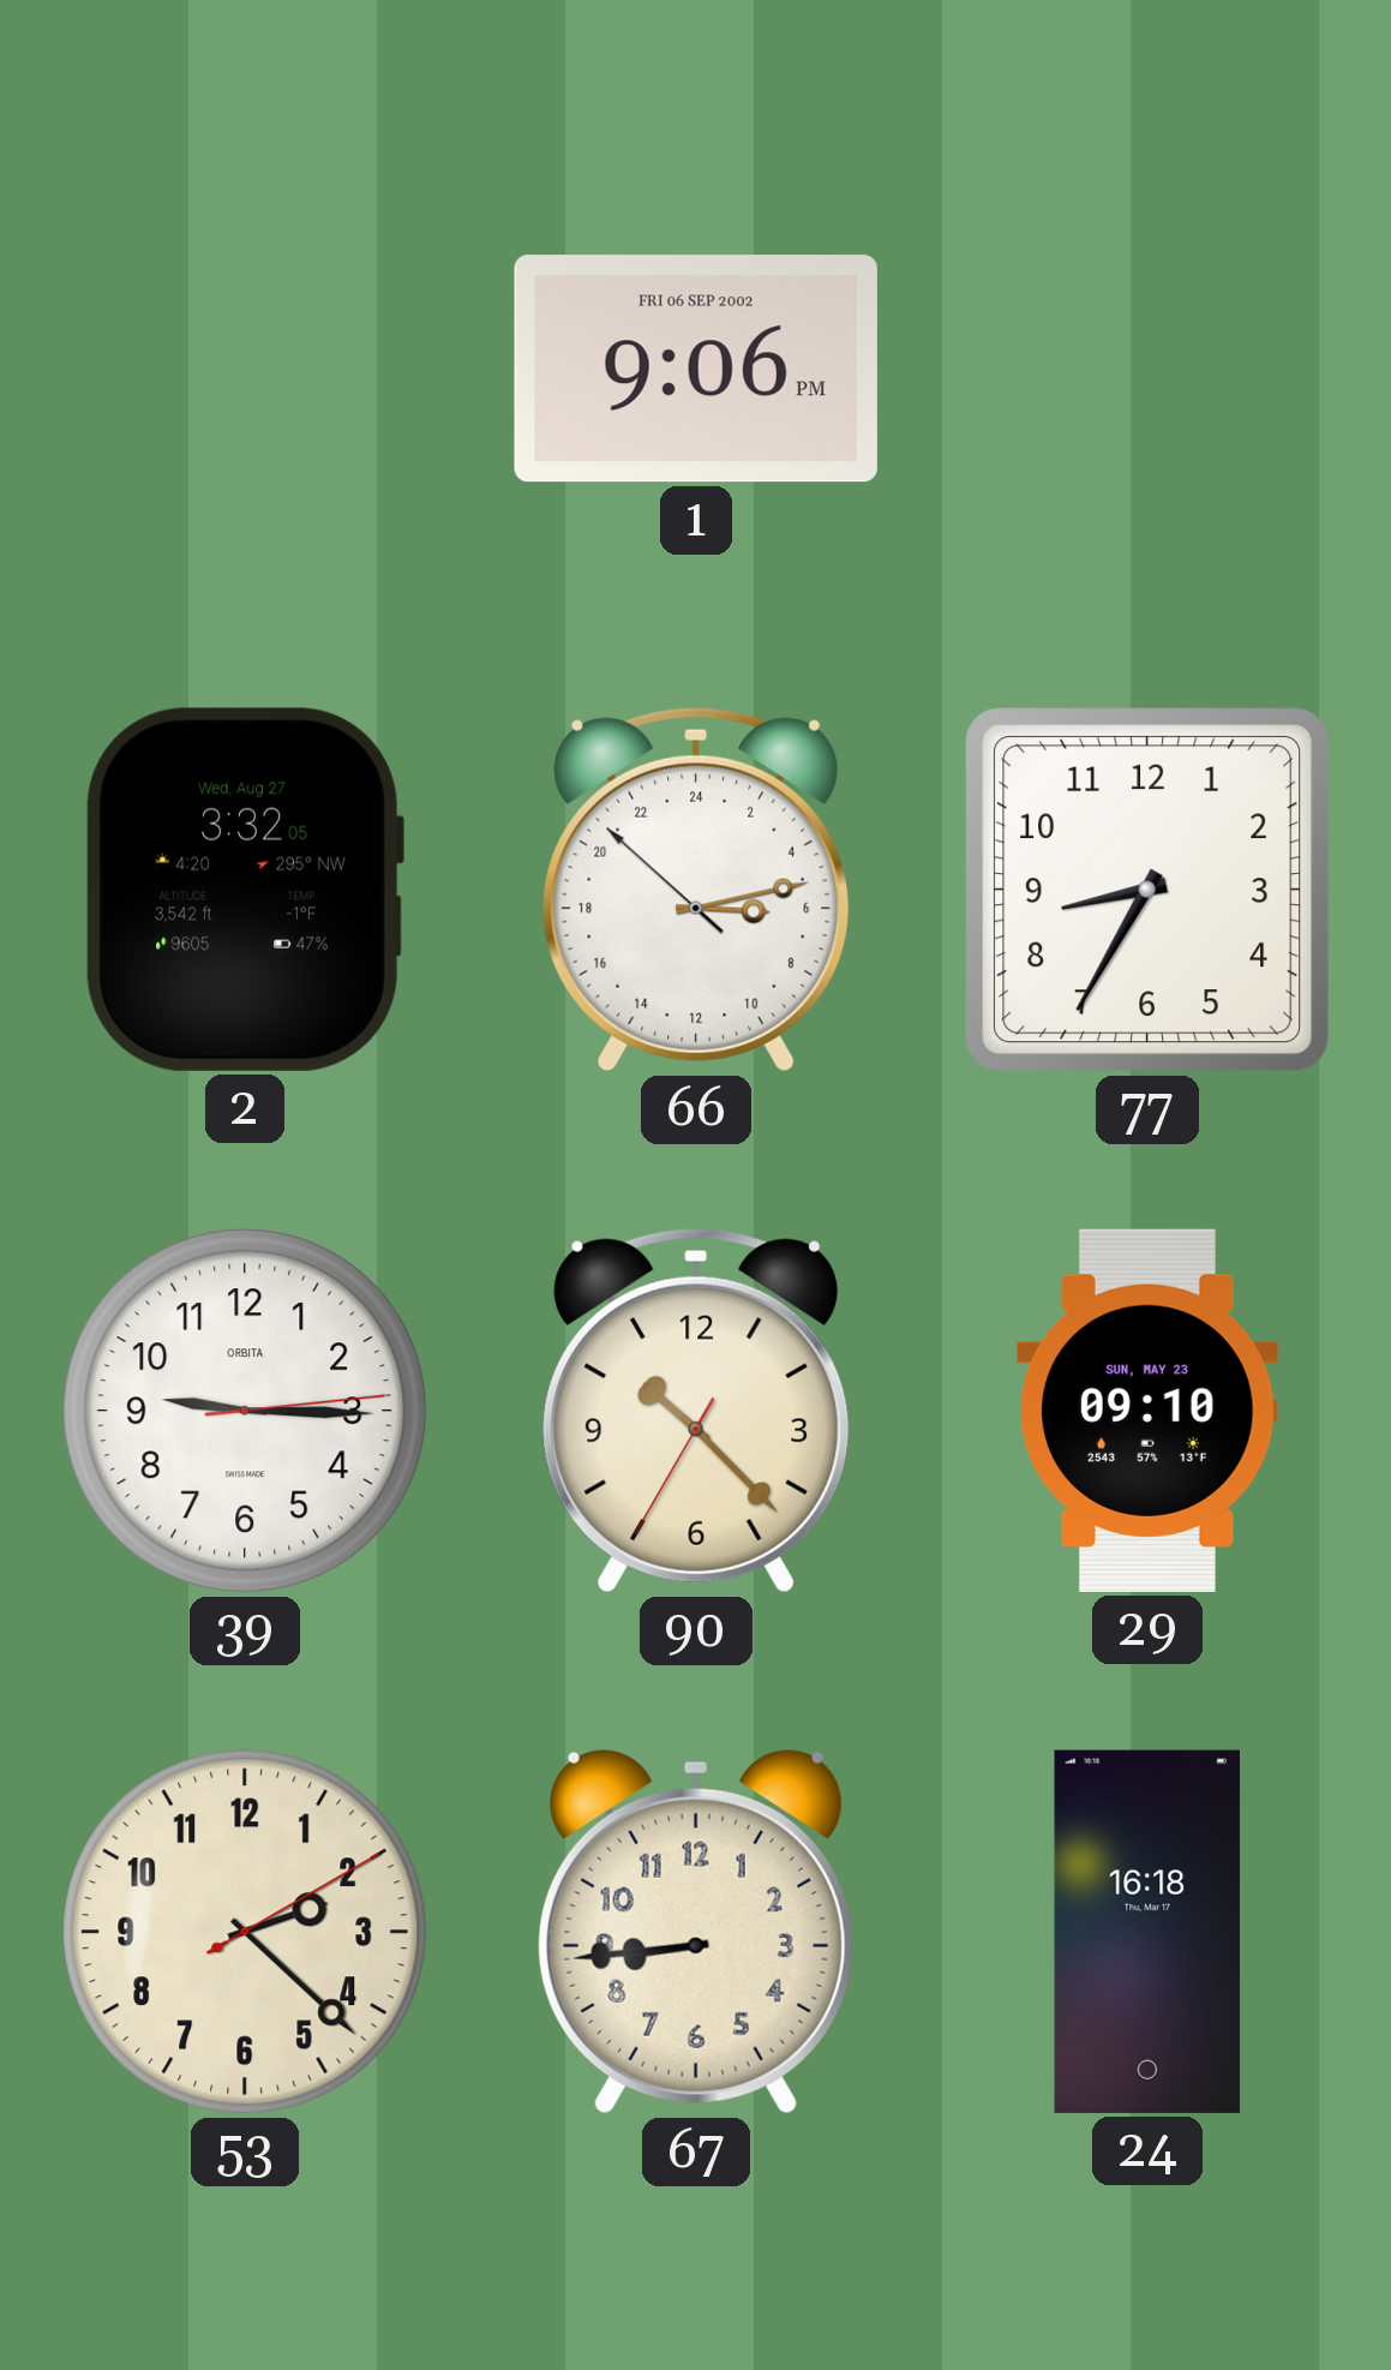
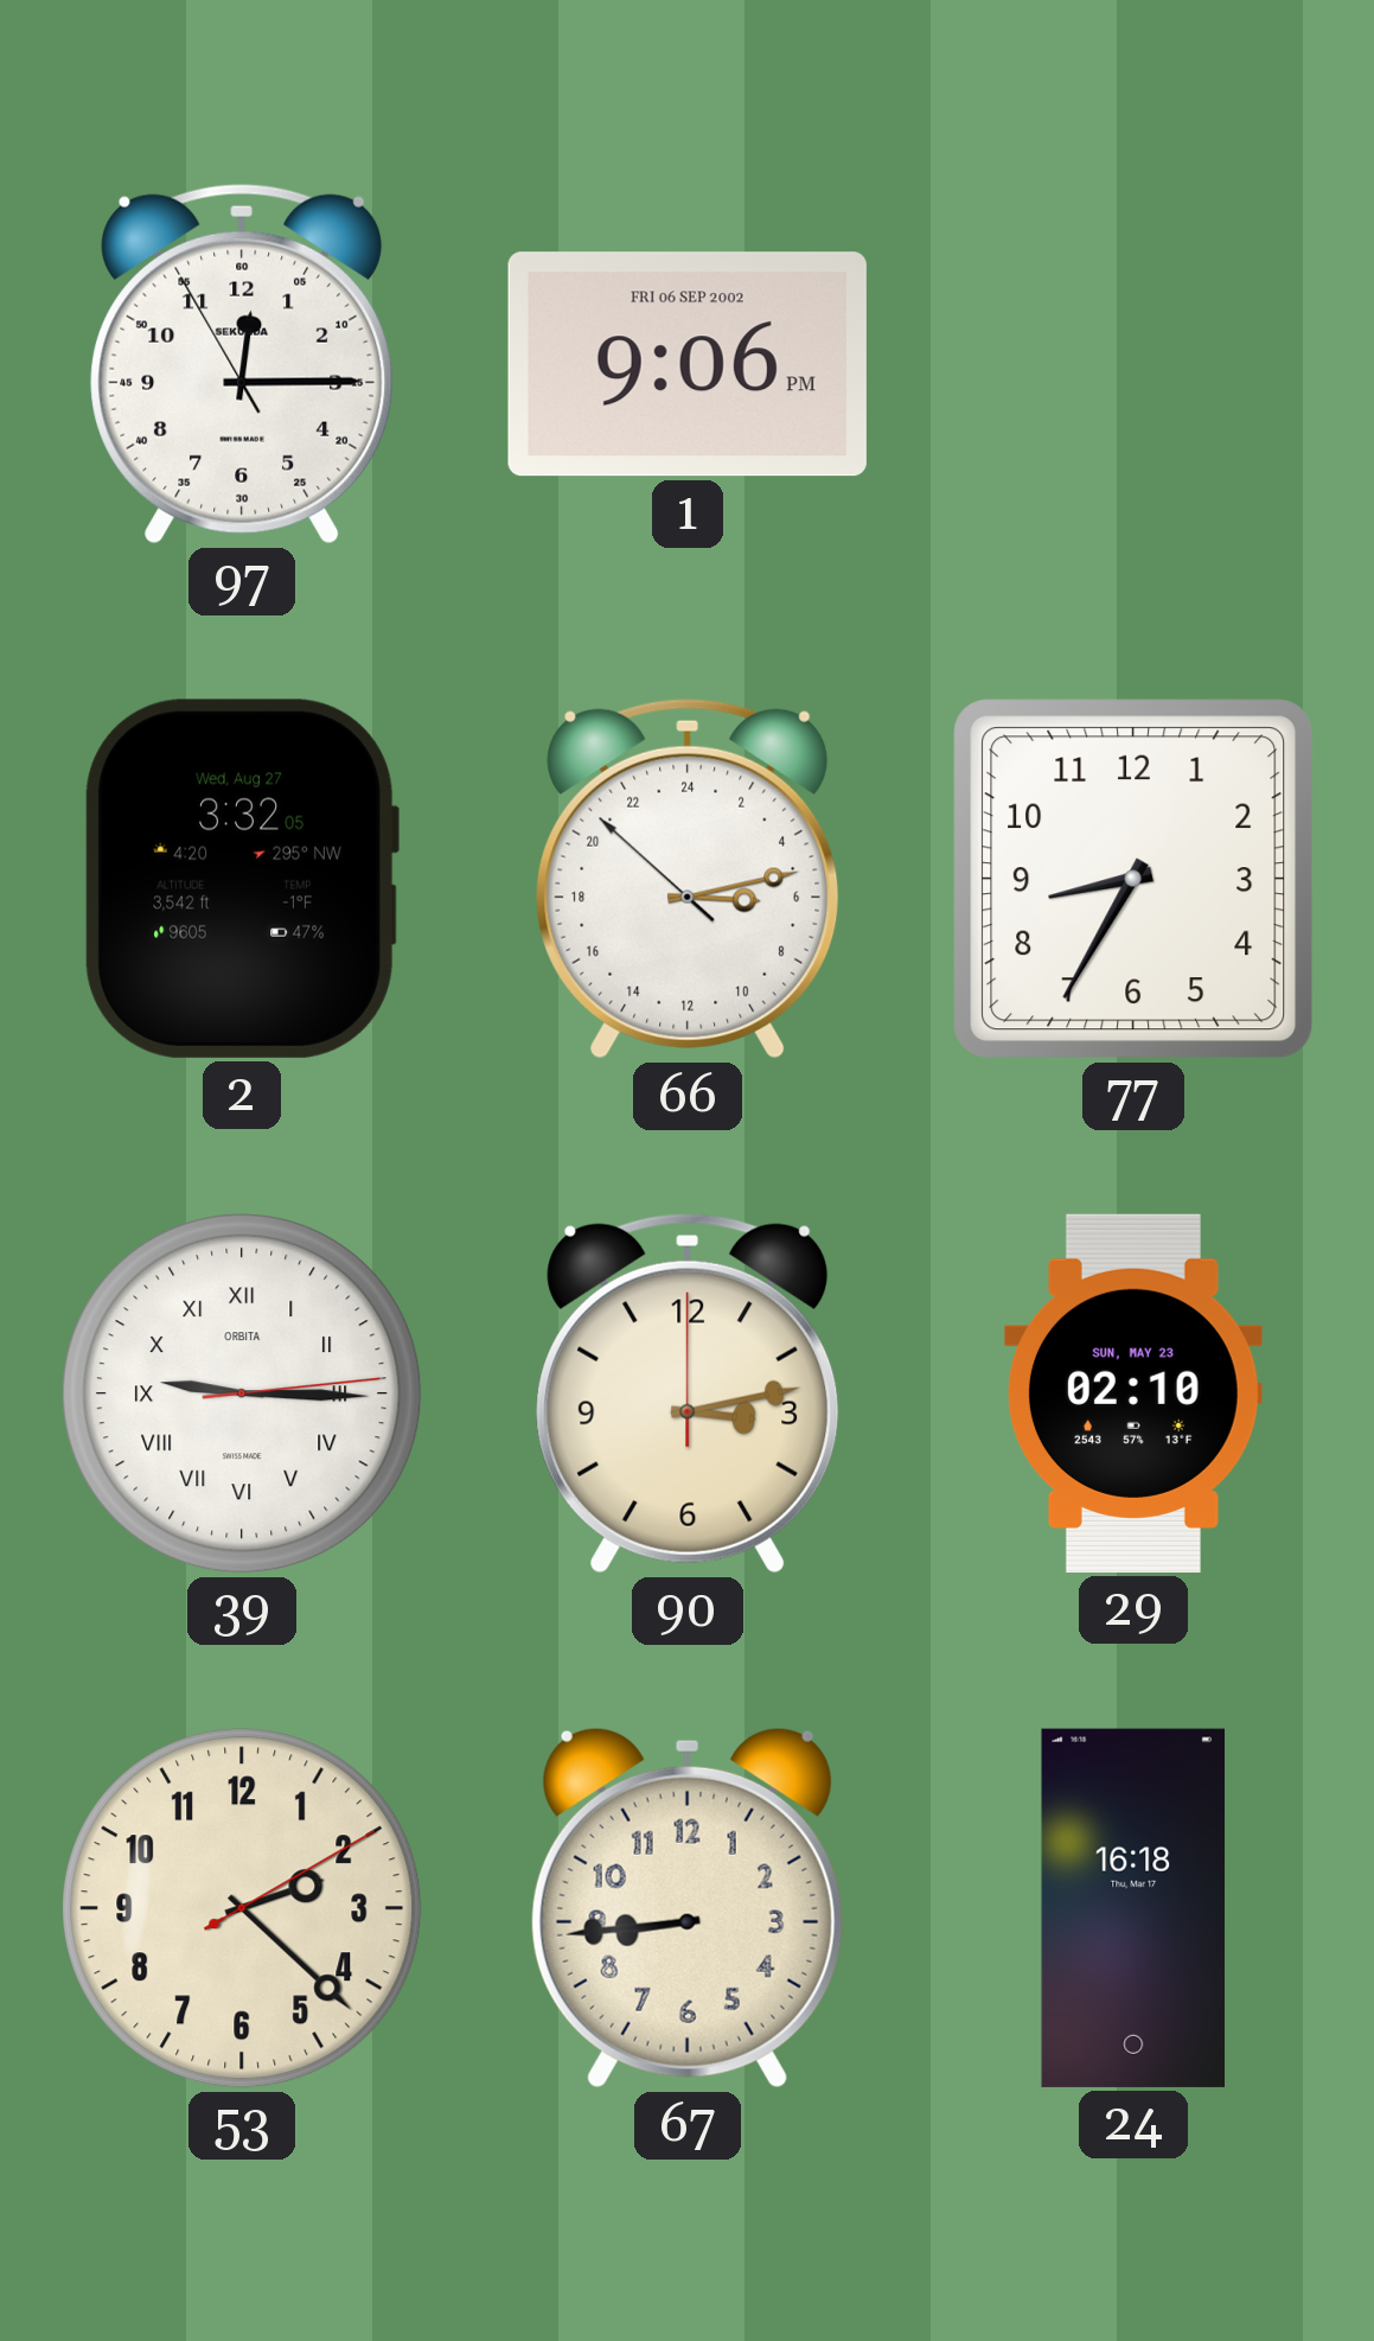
97: none -> 12:14 (242, 364)
39 numerals: Arabic -> Roman (242, 1393)
90: 10:22 -> 3:13 (688, 1393)
29: 09:10 -> 02:10 (1133, 1393)
